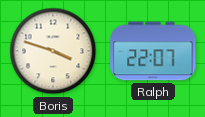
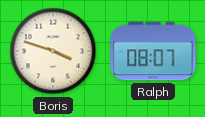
Ralph: 22:07 -> 08:07 (153, 51)
